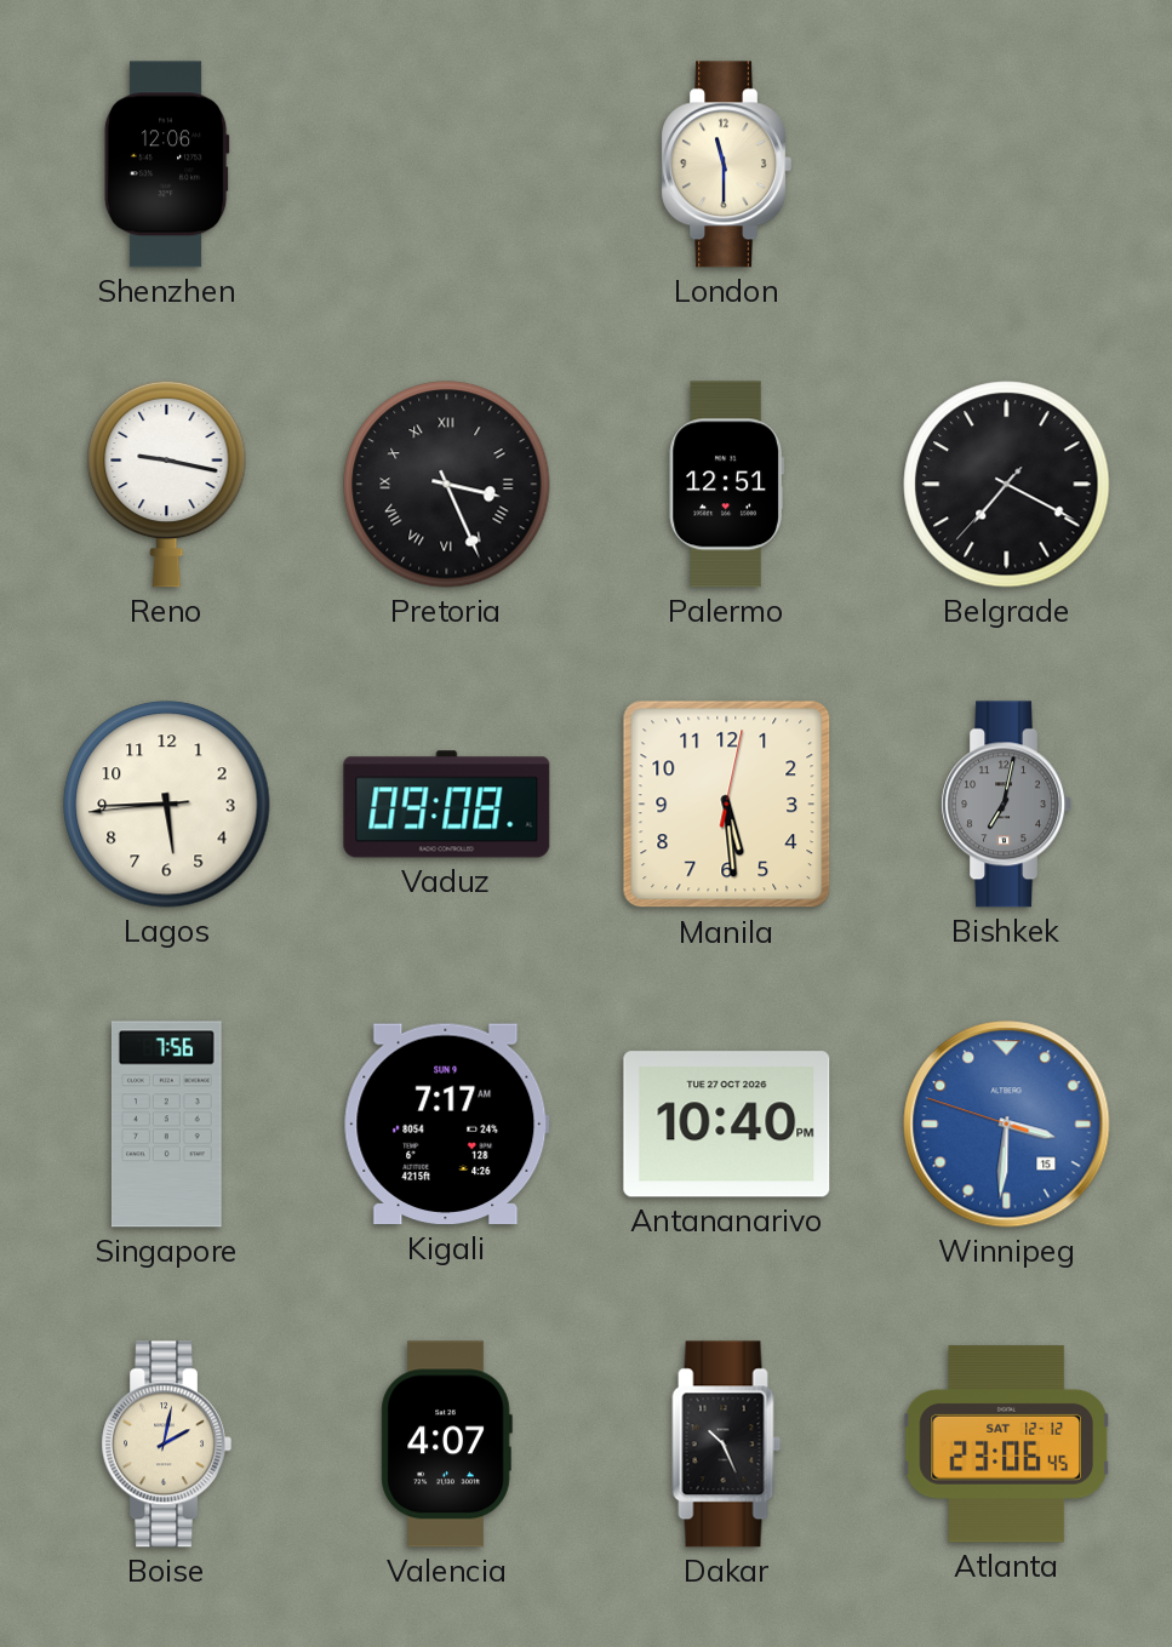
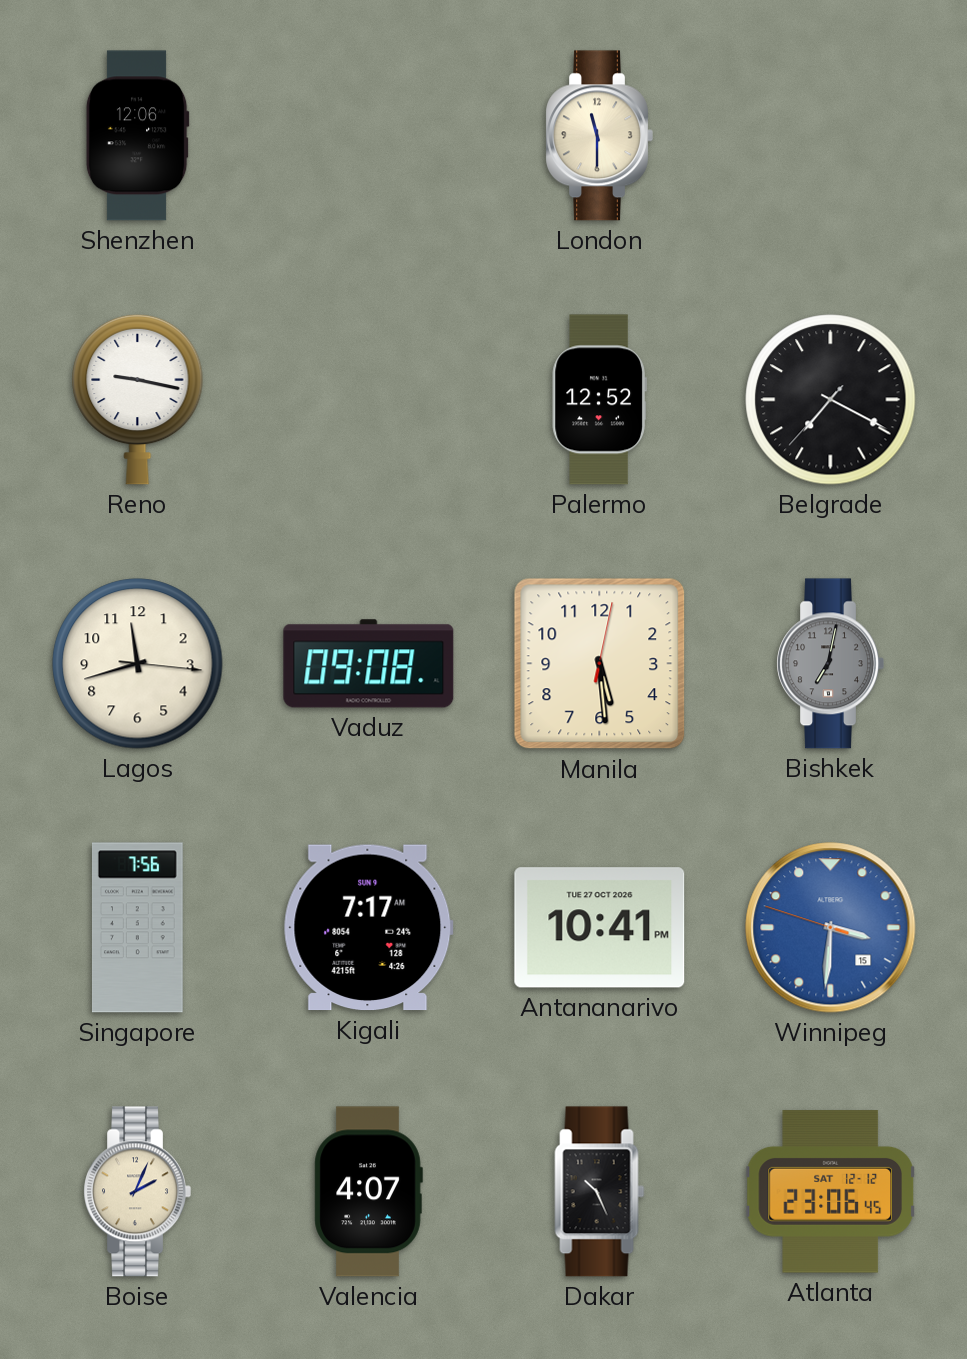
Pretoria: 3:26 -> none (447, 485)
Palermo: 12:51 -> 12:52 (599, 400)
Lagos: 5:44 -> 11:42 (138, 664)
Antananarivo: 10:40 -> 10:41 (600, 928)
Boise: 2:02 -> 2:04 (137, 1192)
